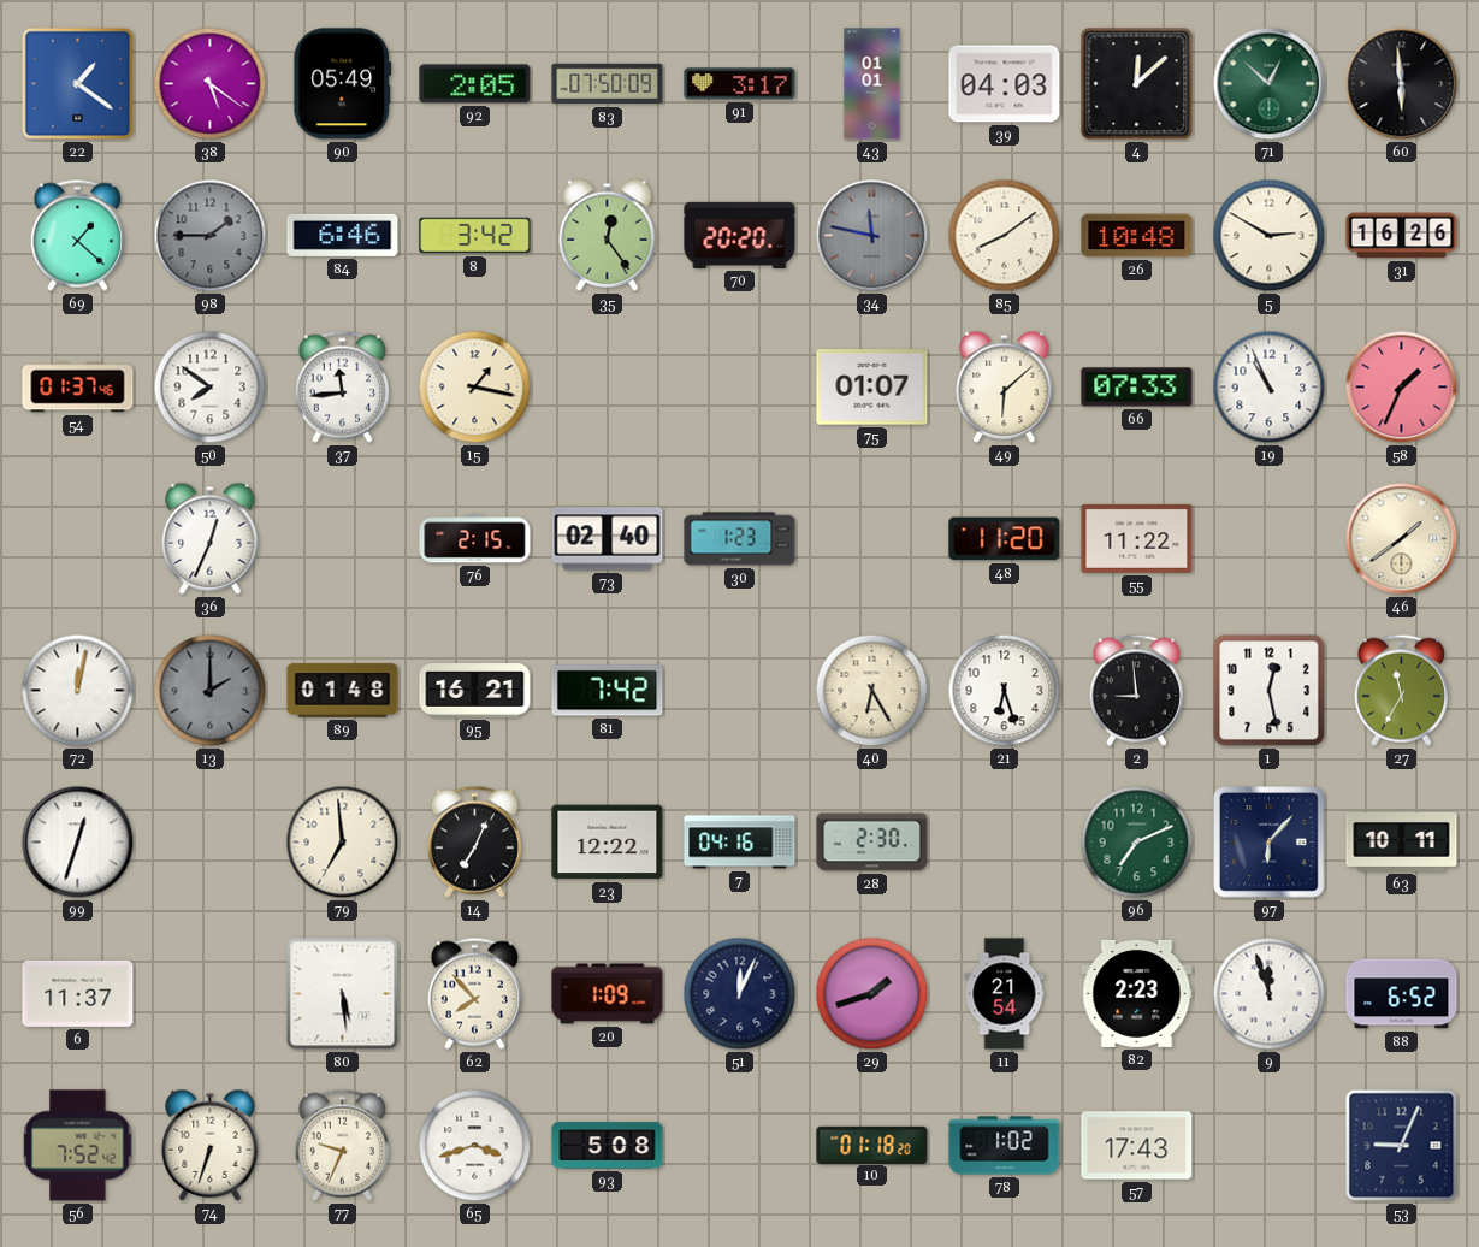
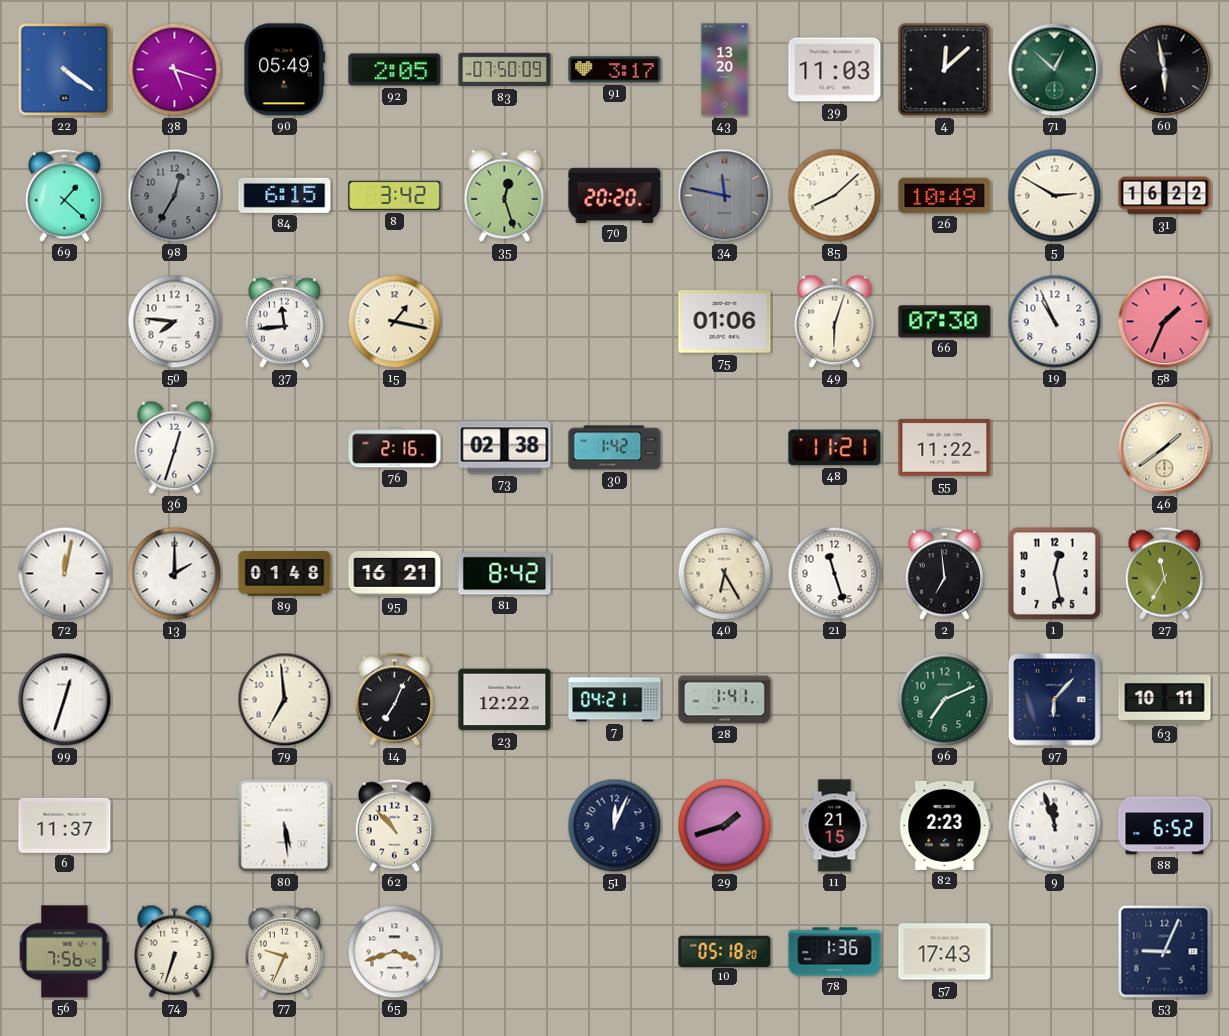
22: 1:21 -> 4:21 (65, 70)
38: 5:21 -> 5:18 (175, 70)
43: 01:01 -> 13:20 (725, 70)
39: 04:03 -> 11:03 (835, 70)
60: 5:59 -> 5:58 (1165, 70)
98: 1:45 -> 12:35 (175, 196)
84: 6:46 -> 6:15 (285, 195)
35: 12:24 -> 12:27 (505, 195)
85: 8:09 -> 8:08 (835, 196)
26: 10:48 -> 10:49 (945, 196)
31: 16:26 -> 16:22 (1165, 196)
54: 01:37 -> none (78, 388)
50: 7:51 -> 7:46 (175, 322)
75: 01:07 -> 01:06 (725, 322)
49: 6:08 -> 6:03 (835, 321)
66: 07:33 -> 07:30 (945, 322)
36: 12:34 -> 12:33 (175, 447)
76: 2:15 -> 2:16 (395, 448)
73: 02:40 -> 02:38 (505, 448)
30: 1:23 -> 1:42 (615, 448)
48: 11:20 -> 11:21 (835, 448)
13 dial: grey -> white (175, 574)
81: 7:42 -> 8:42 (505, 574)
21: 6:27 -> 11:27 (835, 574)
2: 8:59 -> 6:59 (944, 573)
7: 04:16 -> 04:21 (615, 700)
28: 2:30 -> 1:41 (725, 700)
62: 7:53 -> 10:53 (394, 825)
20: 1:09 -> none (608, 994)
11: 21:54 -> 21:15 (835, 826)
56: 7:52 -> 7:56 (65, 952)
93: 5:08 -> none (608, 1146)
10: 01:18 -> 05:18 (725, 951)
78: 1:02 -> 1:36 (835, 952)
